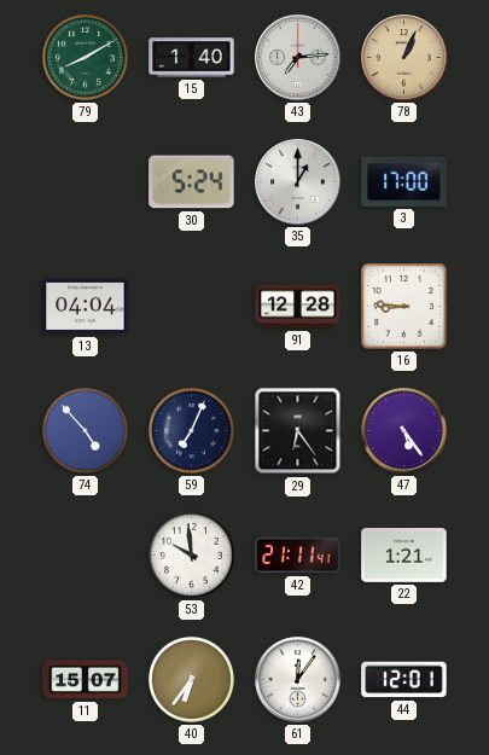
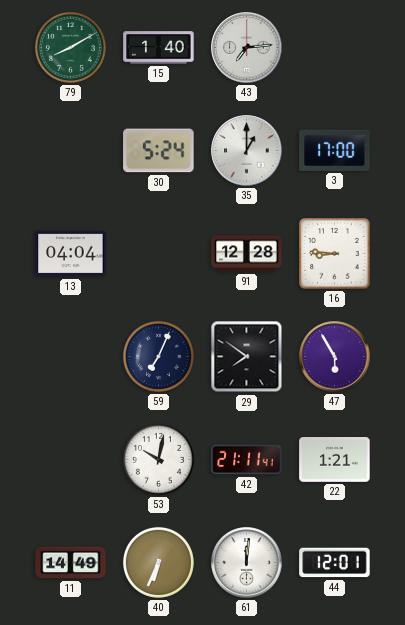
78: 1:04 -> none (404, 58)
74: 4:53 -> none (85, 430)
29: 6:24 -> 7:51 (247, 357)
47: 5:24 -> 5:55 (335, 357)
53: 9:59 -> 10:02 (158, 459)
11: 15:07 -> 14:49 (71, 563)
40: 6:36 -> 6:34 (158, 562)
61: 12:06 -> 12:01 (247, 563)
